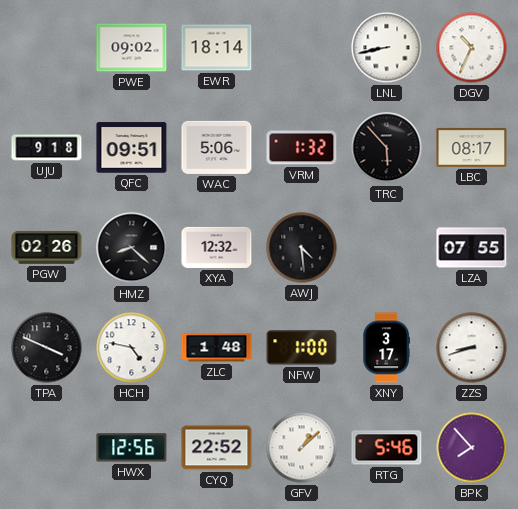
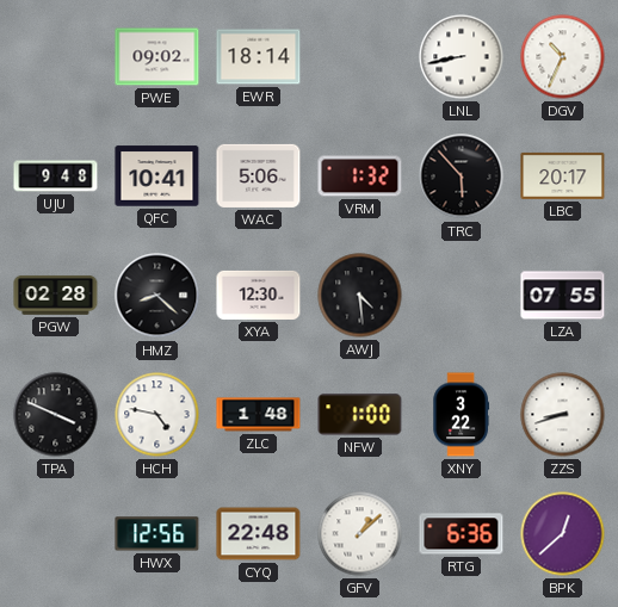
UJU: 9:18 -> 9:48 (56, 176)
QFC: 09:51 -> 10:41 (157, 176)
LBC: 08:17 -> 20:17 (563, 175)
PGW: 02:26 -> 02:28 (56, 296)
XYA: 12:32 -> 12:30 (259, 295)
XNY: 3:17 -> 3:22 (461, 415)
CYQ: 22:52 -> 22:48 (259, 534)
RTG: 5:46 -> 6:36 (462, 534)
BPK: 7:53 -> 12:38 (563, 534)
